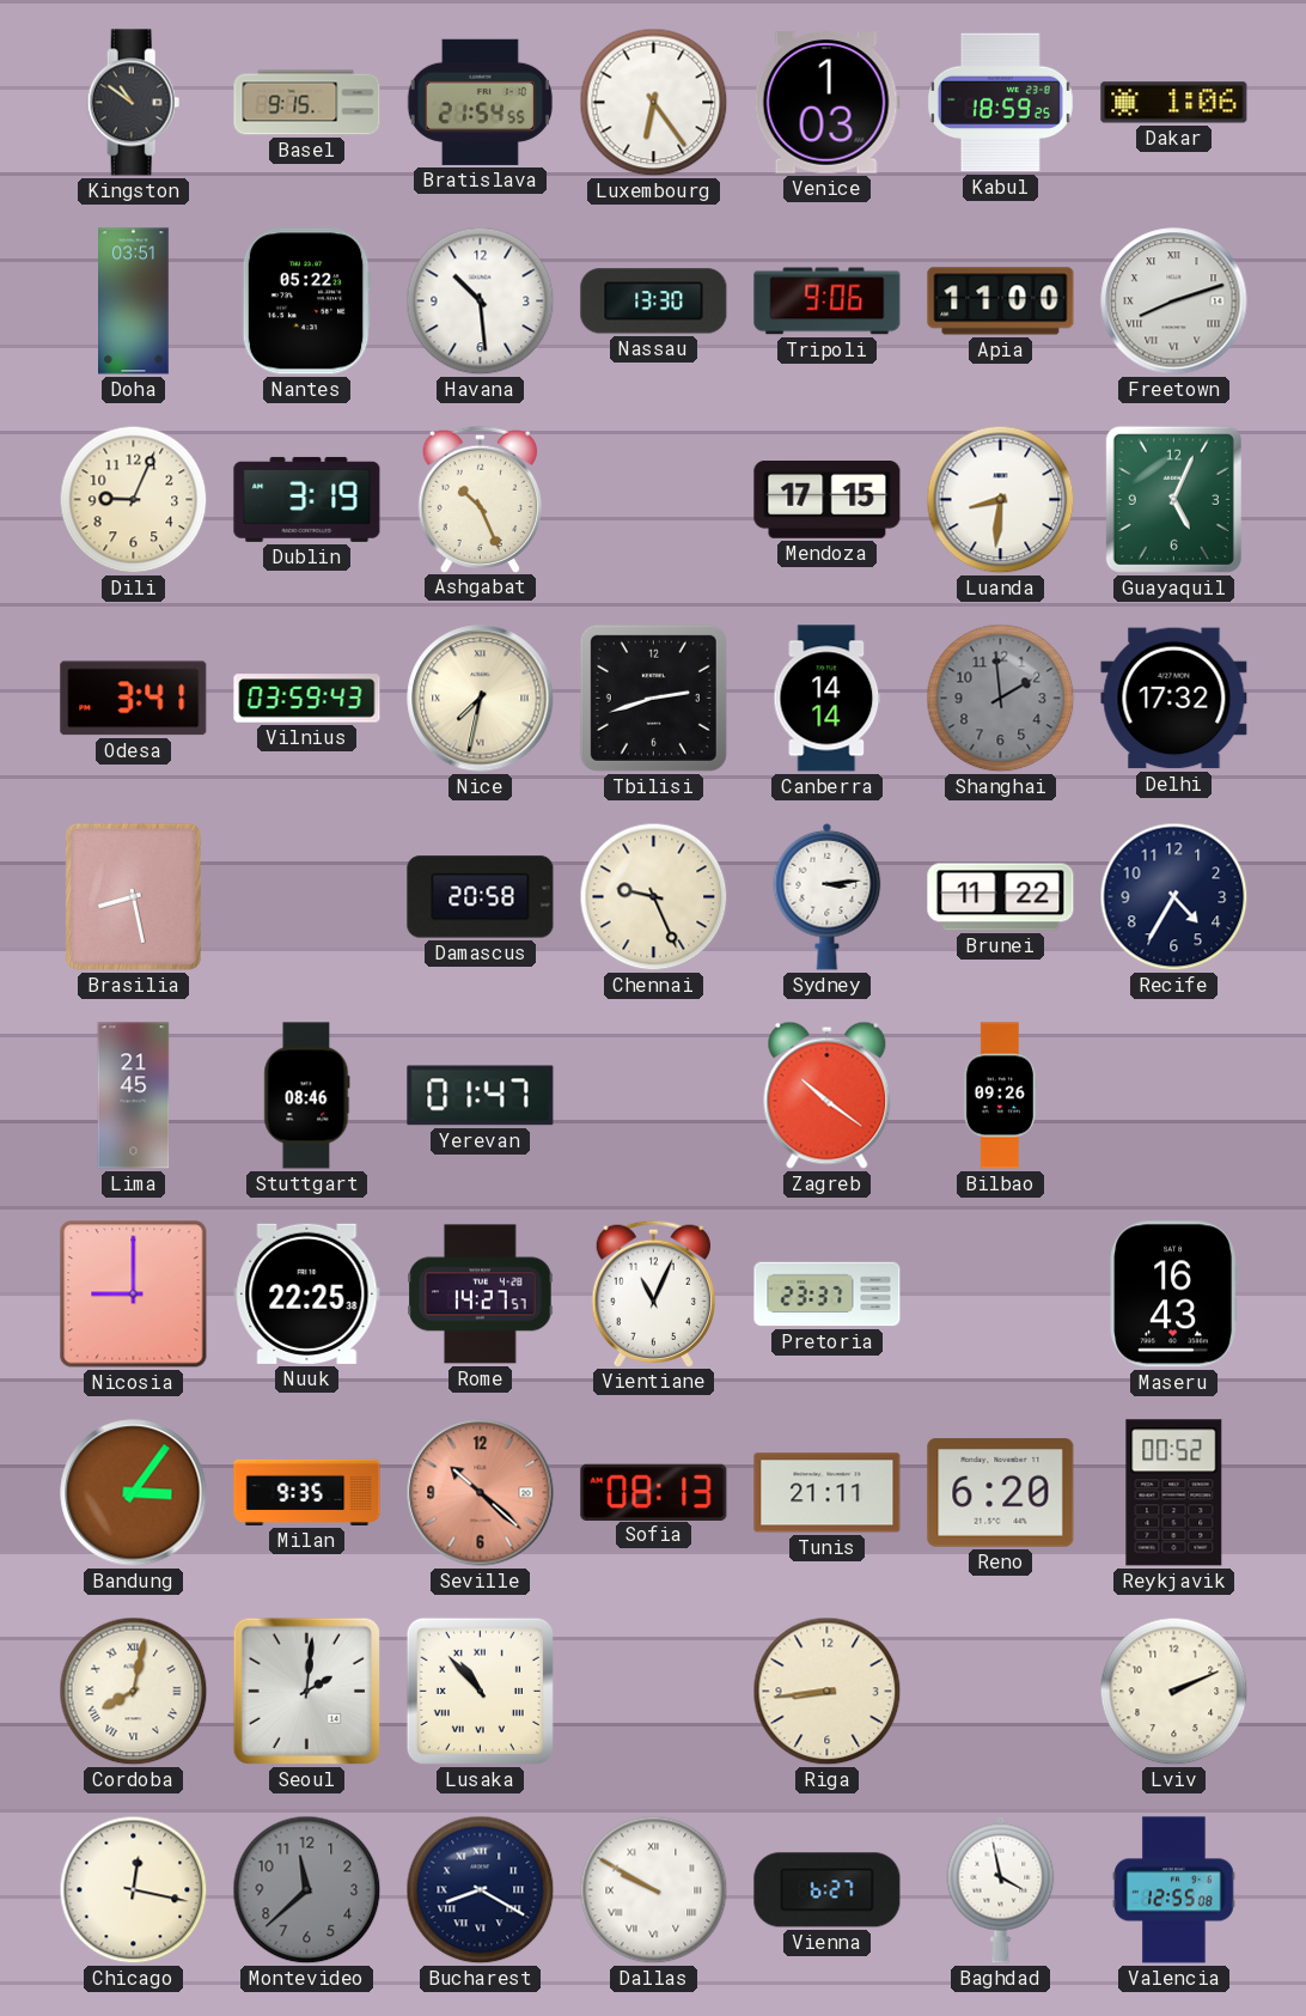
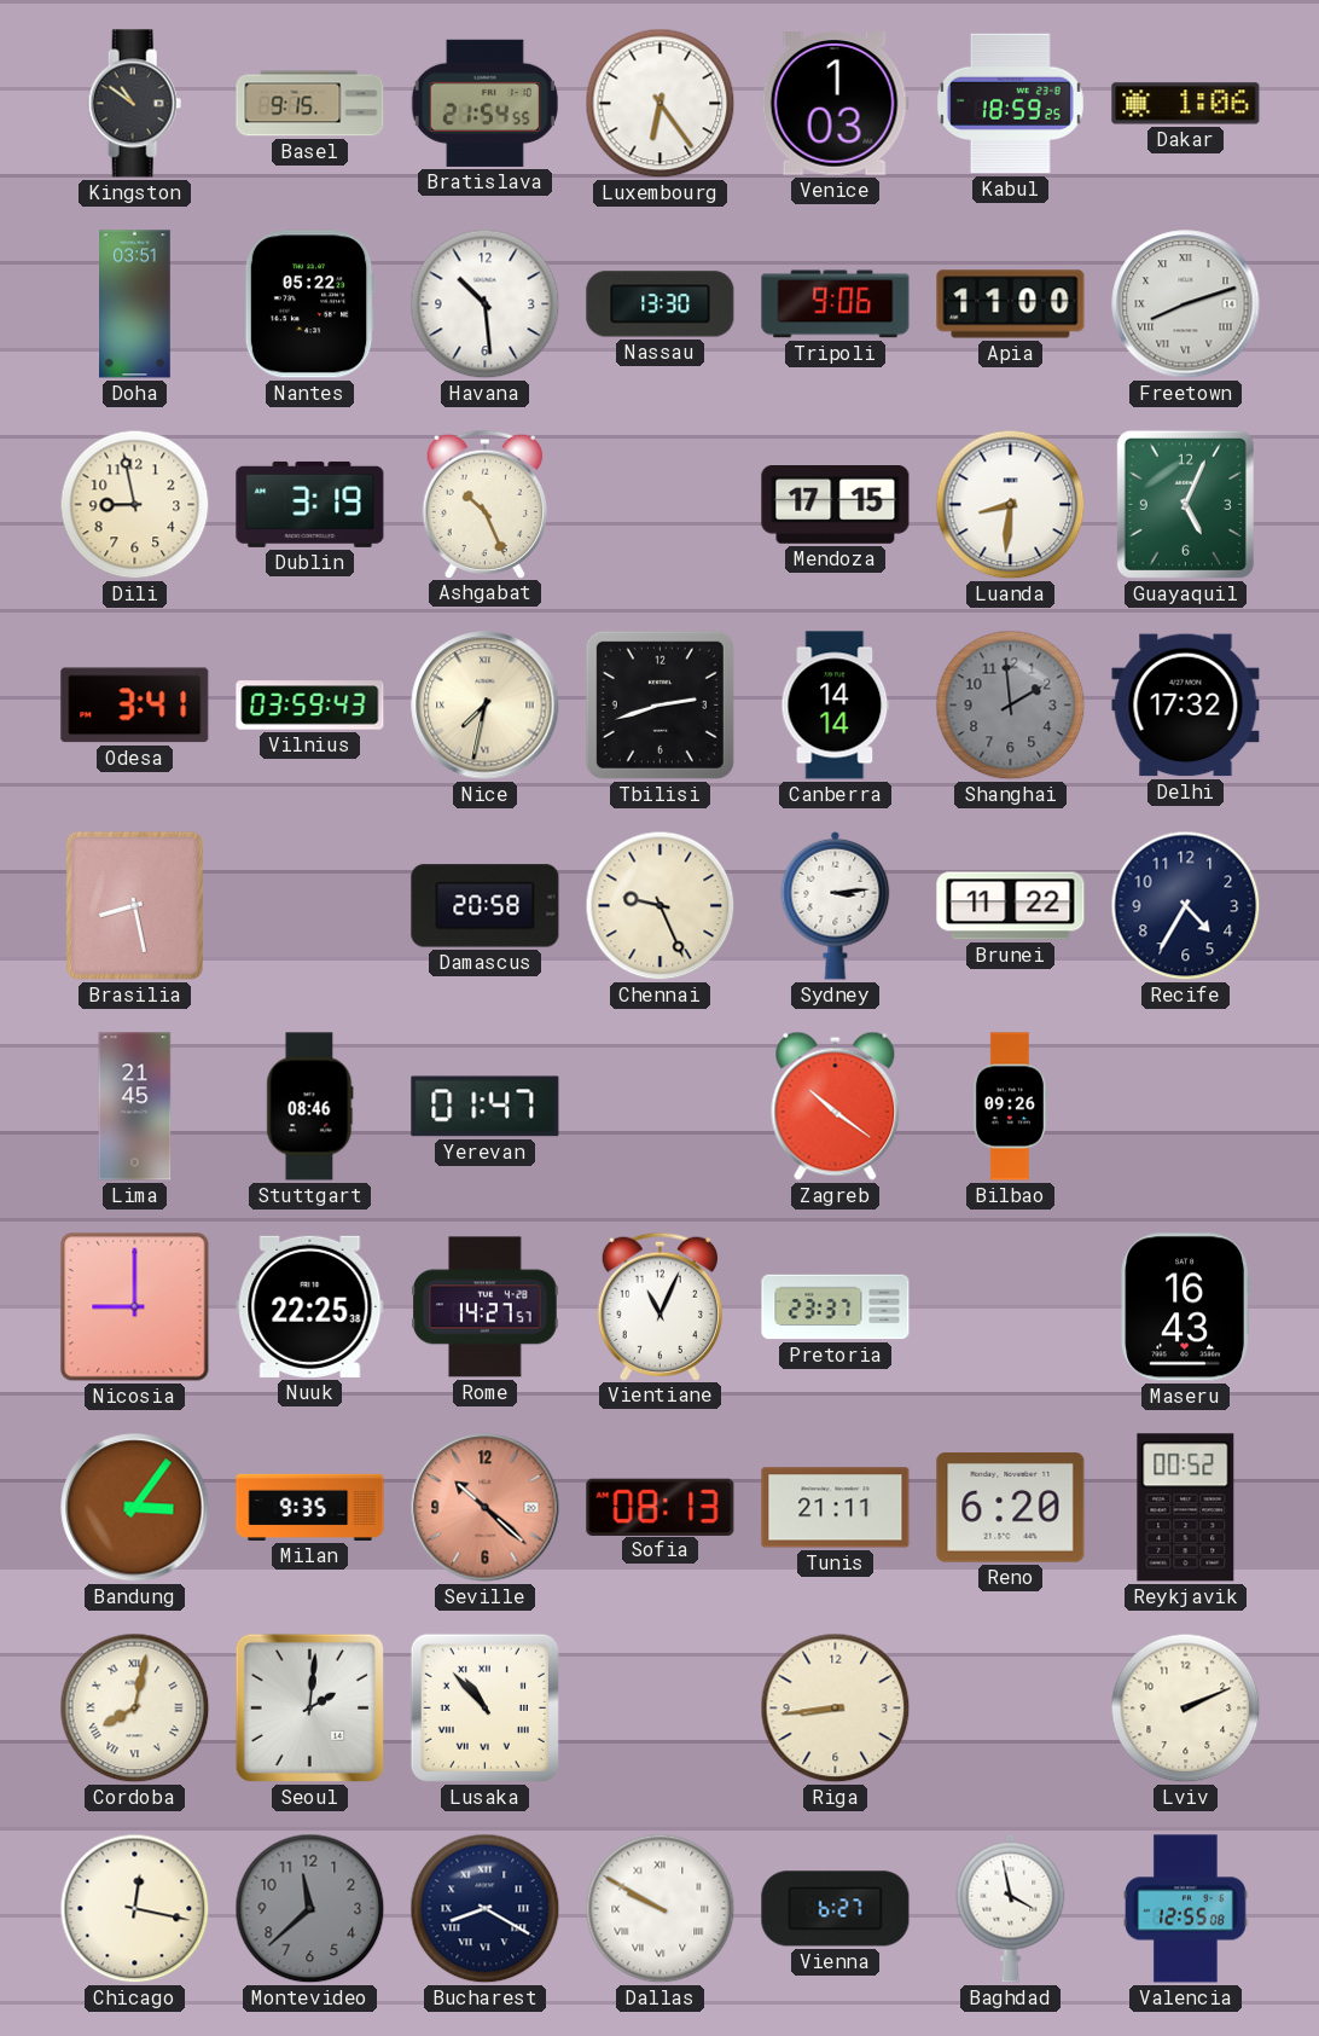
Dili: 9:04 -> 8:58 (135, 505)
